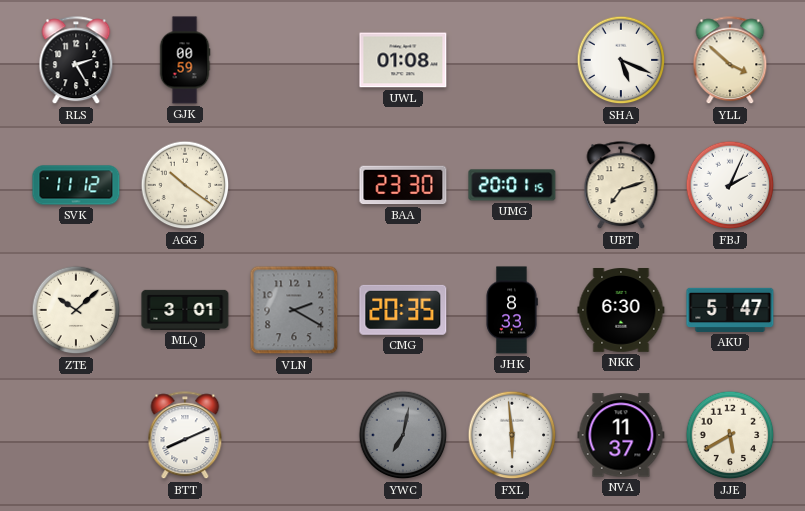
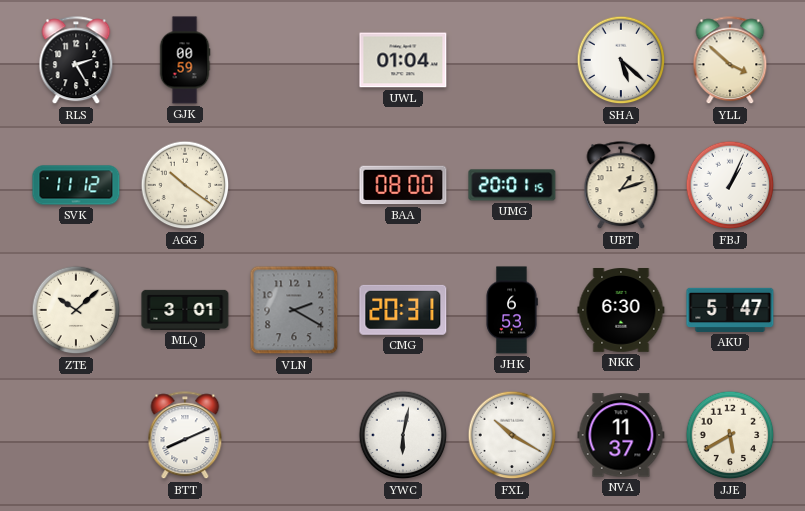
UWL: 01:08 -> 01:04 (403, 60)
SHA: 5:19 -> 5:22 (621, 60)
BAA: 23:30 -> 08:00 (403, 185)
UBT: 7:12 -> 1:12 (621, 186)
FBJ: 2:04 -> 1:04 (730, 185)
CMG: 20:35 -> 20:31 (403, 310)
JHK: 8:33 -> 6:53 (512, 310)
YWC: 7:02 -> 6:02 (403, 435)
YWC dial: grey -> white (403, 435)
FXL: 5:59 -> 10:20 (512, 435)
